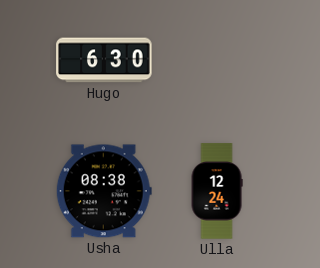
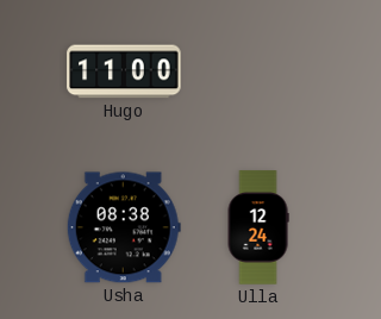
Hugo: 6:30 -> 11:00 (124, 71)
